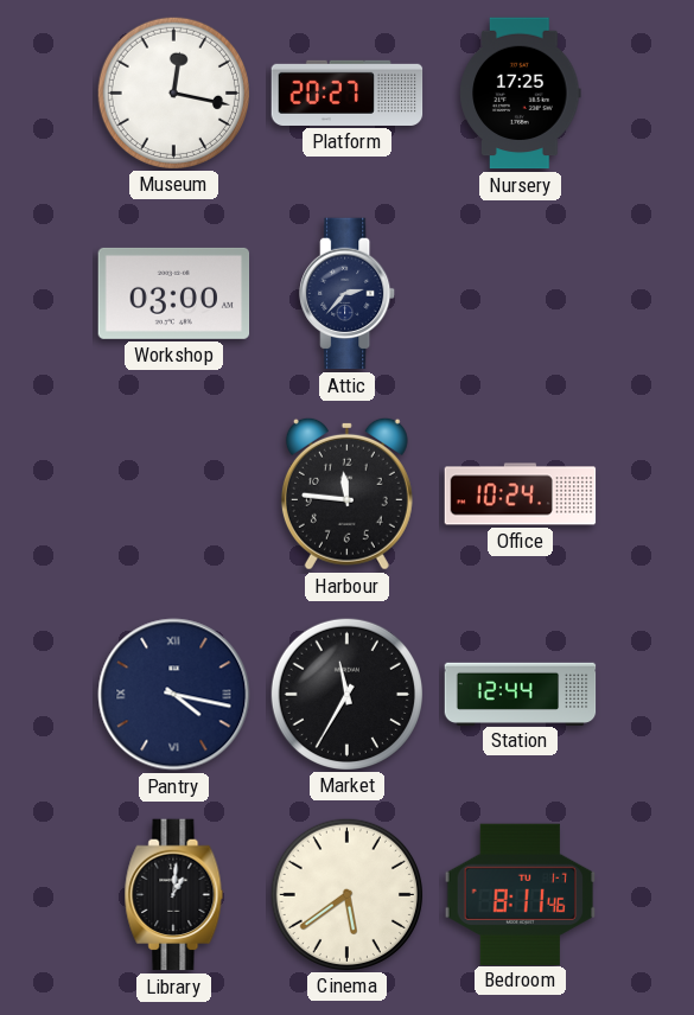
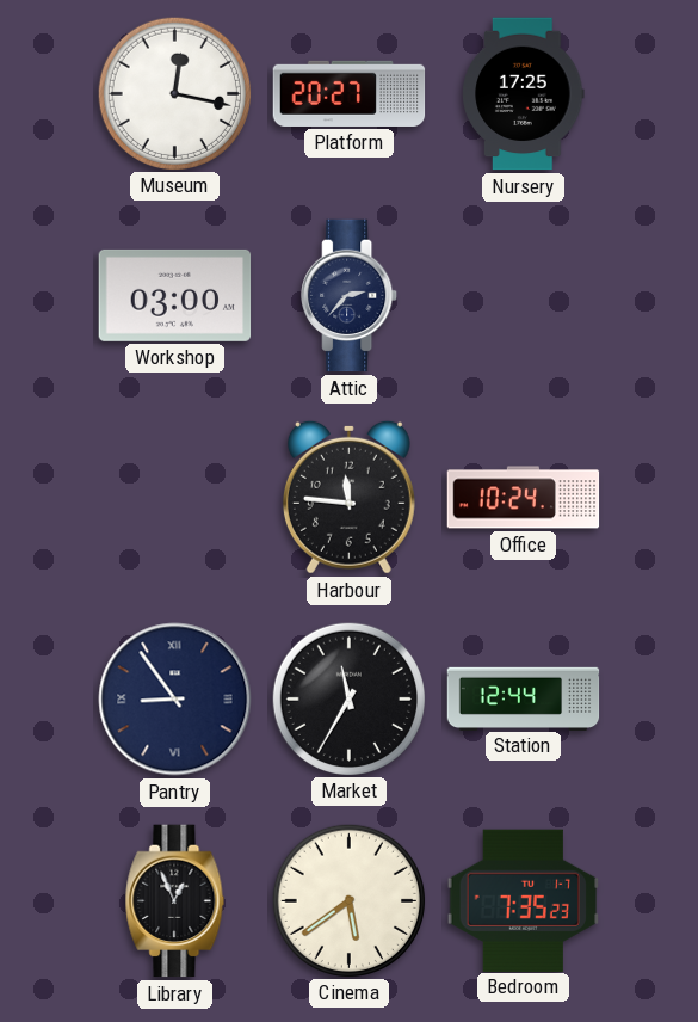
Pantry: 4:17 -> 8:54 (175, 700)
Library: 1:01 -> 12:56 (175, 901)
Bedroom: 8:11 -> 7:35 (524, 900)
